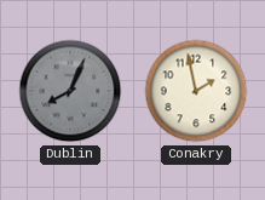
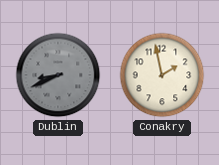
Dublin: 8:04 -> 8:41 (58, 75)
